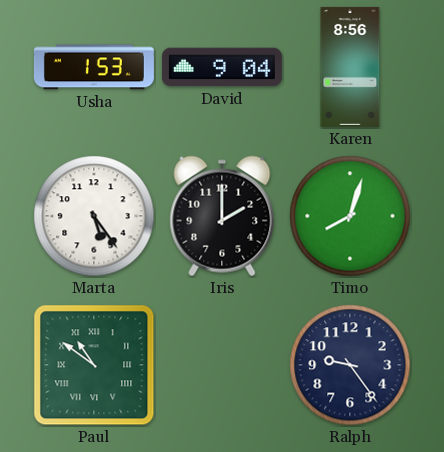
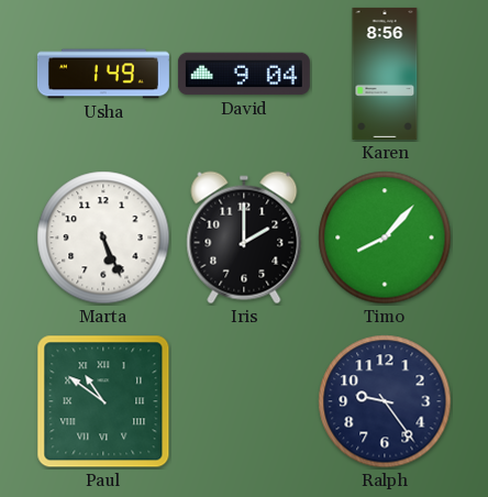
Usha: 1:53 -> 1:49 (103, 74)
Marta: 5:24 -> 5:26 (103, 238)
Timo: 8:03 -> 8:07 (385, 238)
